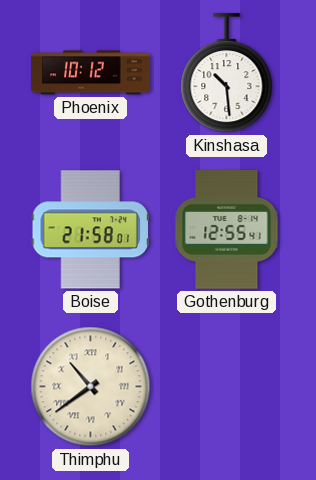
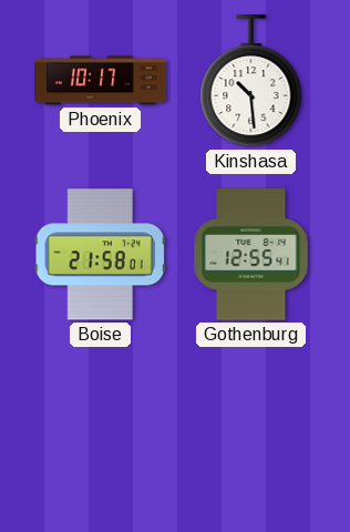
Phoenix: 10:12 -> 10:17 (101, 81)
Thimphu: 10:39 -> none (91, 387)
